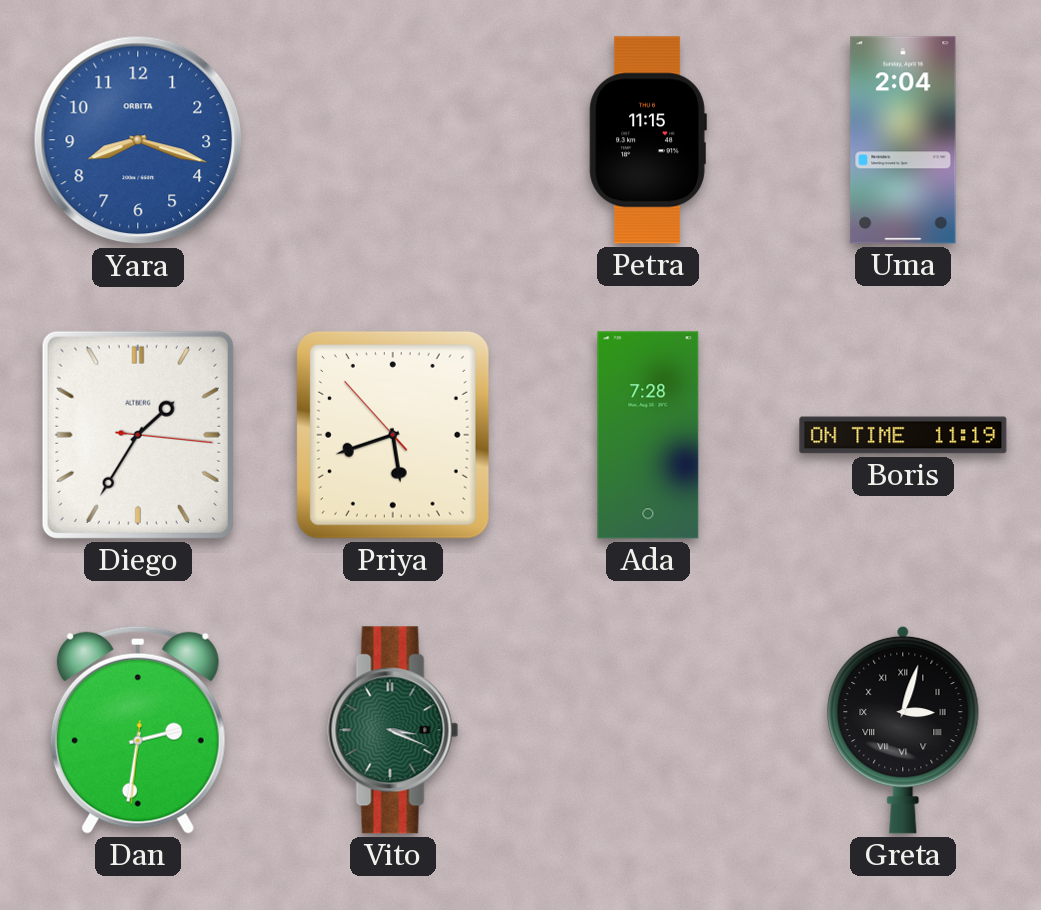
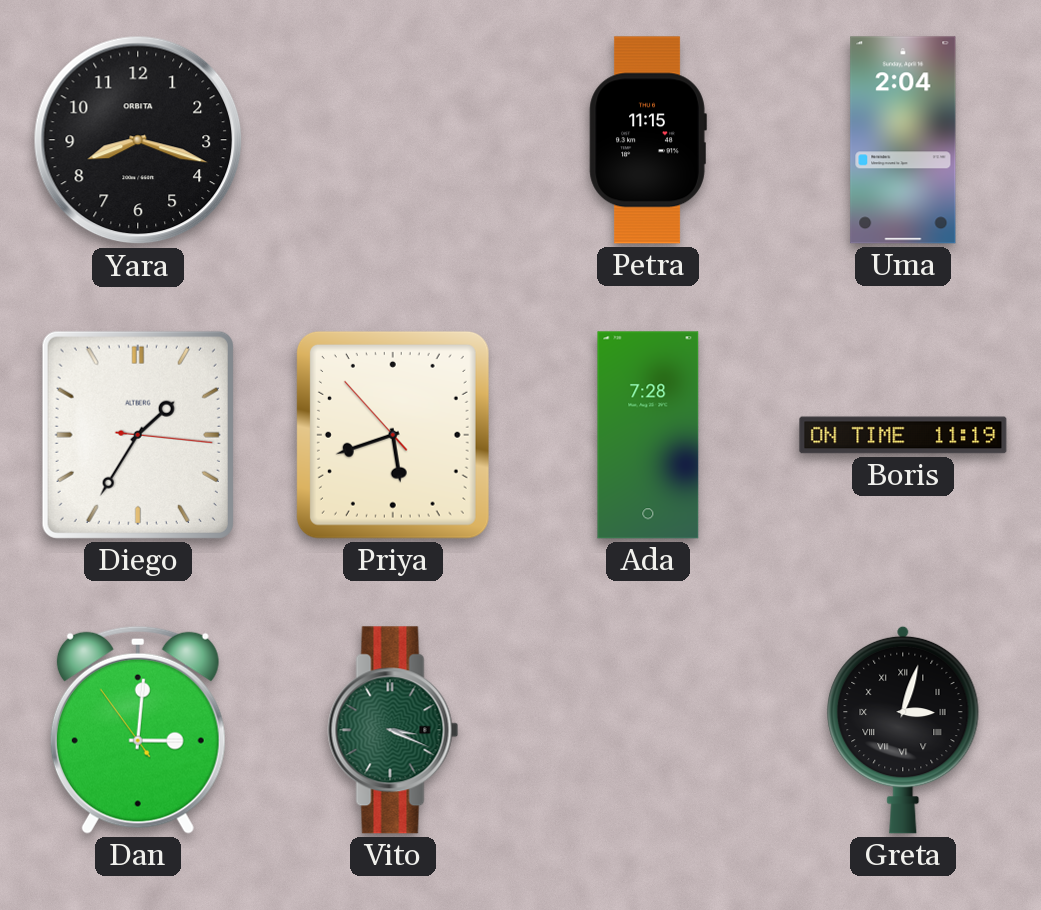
Yara dial: blue -> black (138, 140)
Dan: 2:31 -> 3:00 (138, 730)
